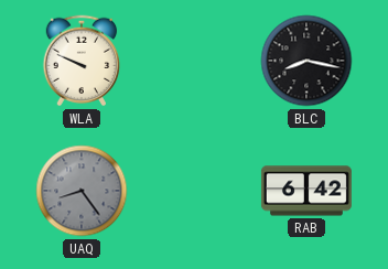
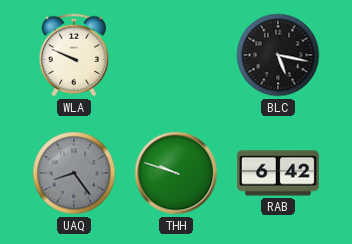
BLC: 8:17 -> 5:17 (278, 55)
THH: none -> 9:48 (176, 173)
